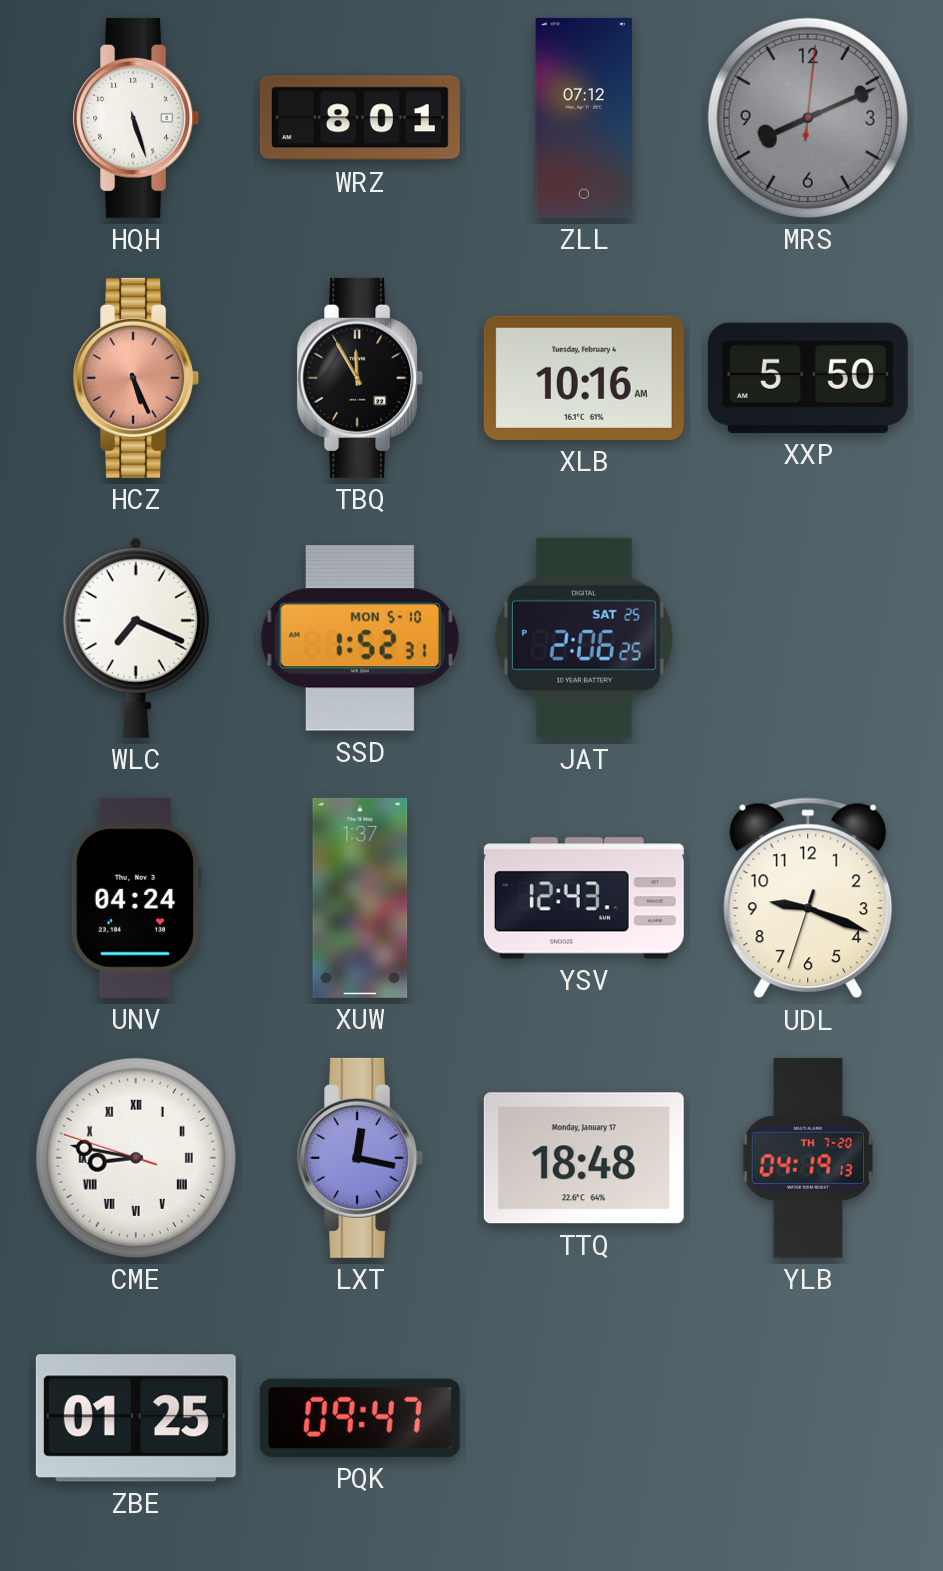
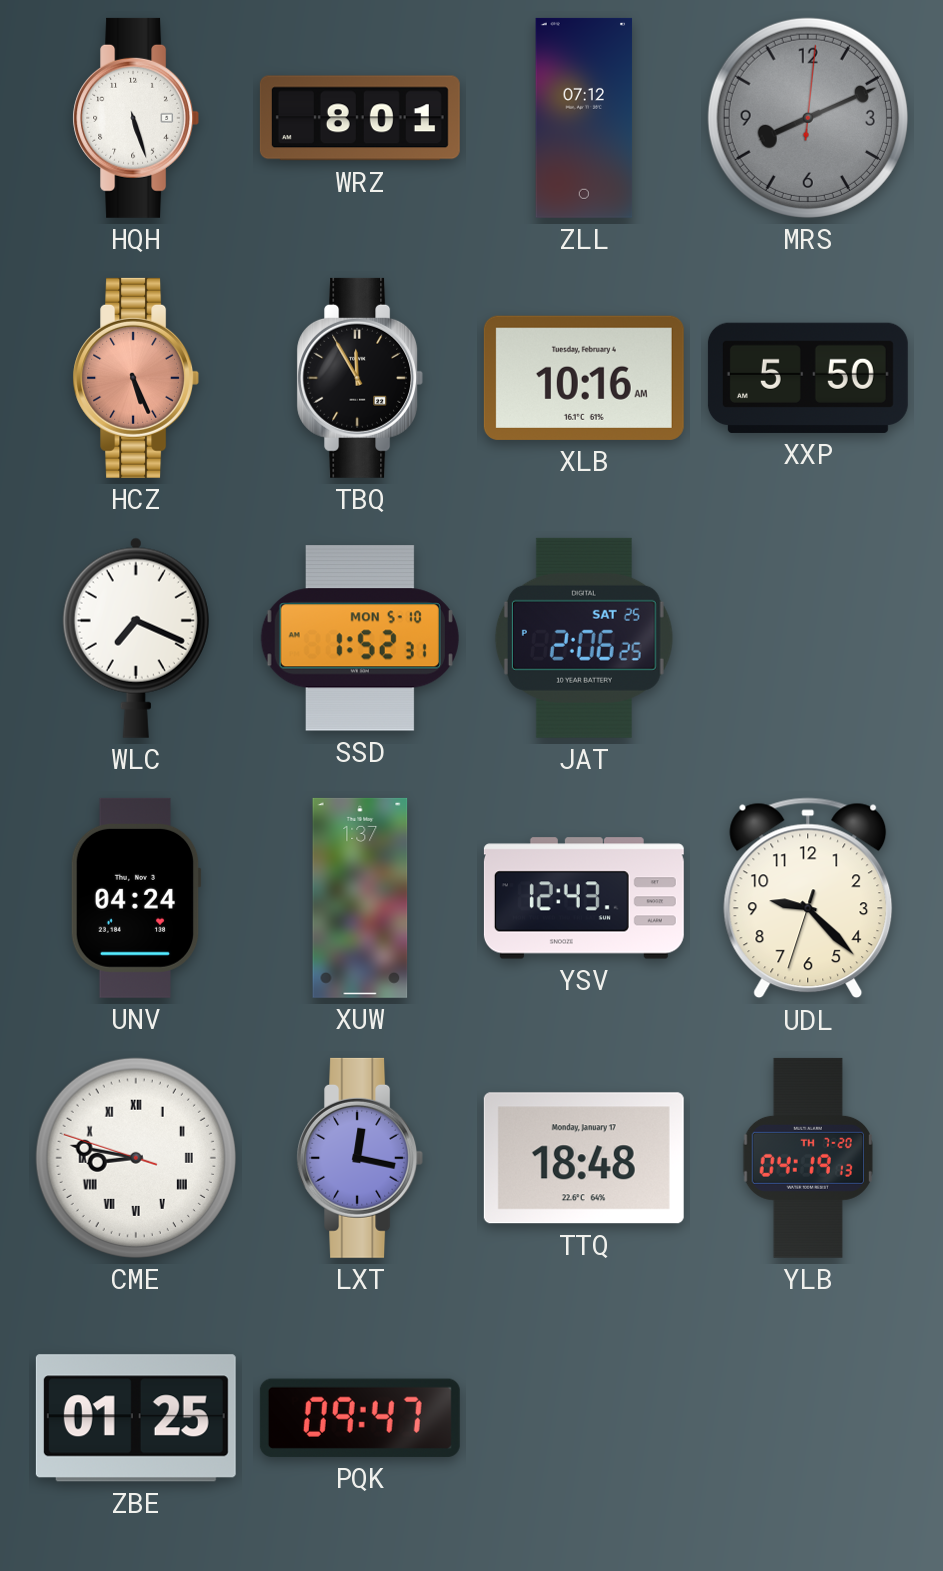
UDL: 9:18 -> 9:22 (808, 898)
